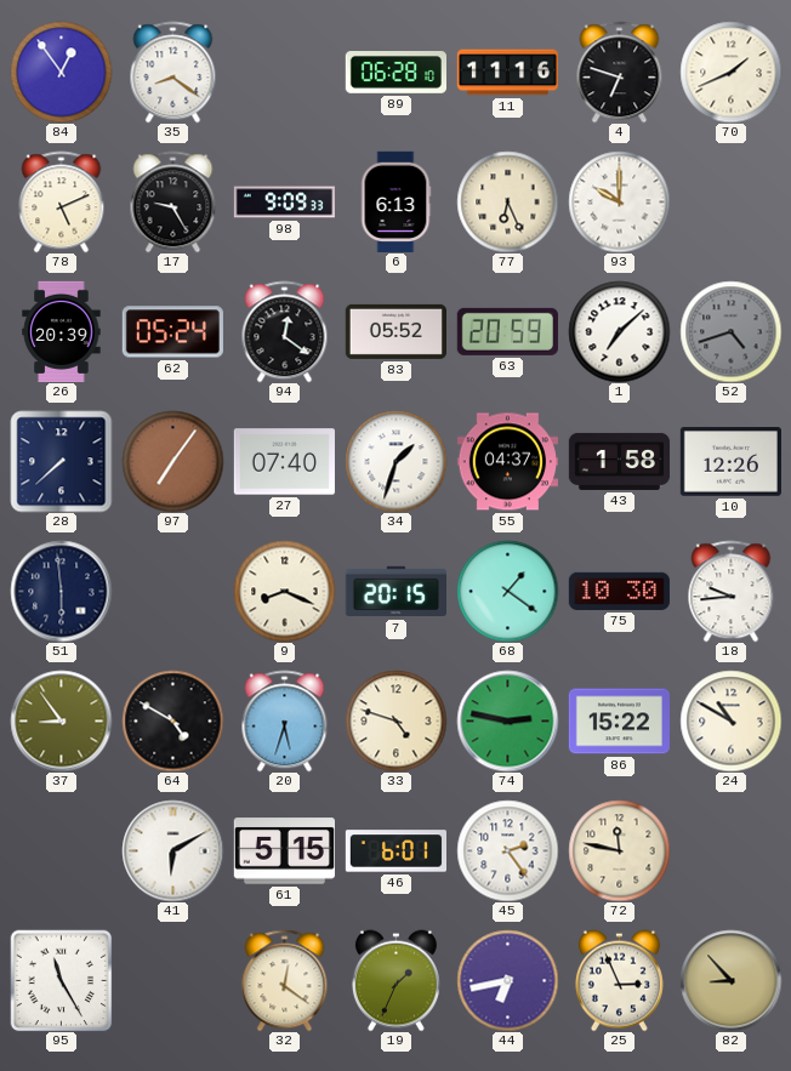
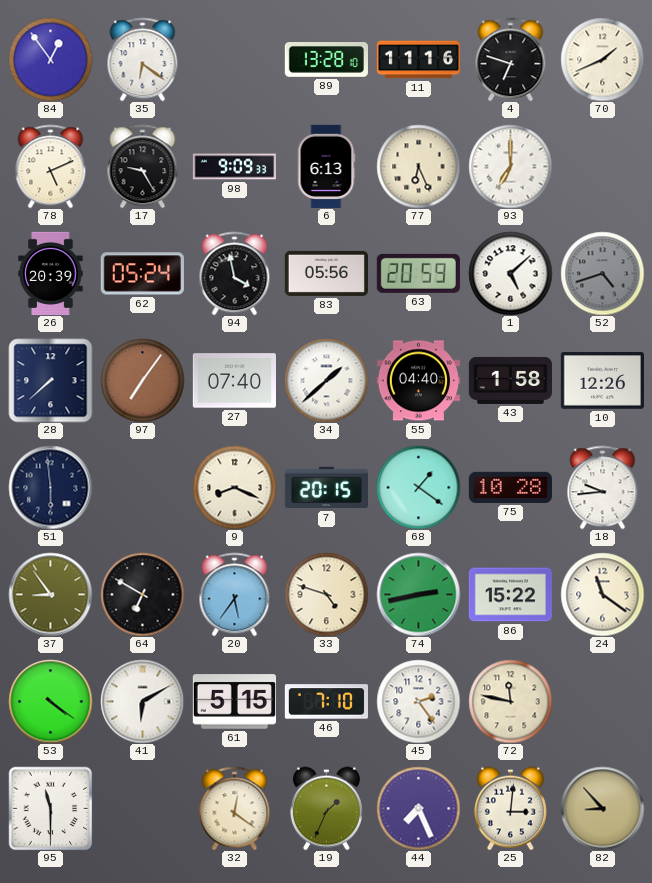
35: 8:21 -> 6:21 (143, 59)
89: 06:28 -> 13:28 (326, 60)
93: 10:00 -> 7:00 (510, 166)
94: 12:21 -> 3:58 (235, 273)
83: 05:52 -> 05:56 (326, 273)
1: 7:08 -> 5:08 (510, 273)
34: 1:33 -> 1:38 (326, 380)
55: 04:37 -> 04:40 (418, 381)
75: 10:30 -> 10:28 (510, 487)
64: 4:50 -> 6:50 (142, 594)
20: 5:33 -> 5:36 (235, 594)
74: 2:47 -> 2:43 (418, 594)
24: 10:50 -> 11:21 (602, 594)
53: none -> 4:21 (50, 701)
46: 6:01 -> 7:10 (326, 702)
95: 11:25 -> 11:30 (50, 808)
44: 6:43 -> 7:26 (418, 808)
25: 2:56 -> 3:01 (510, 808)
